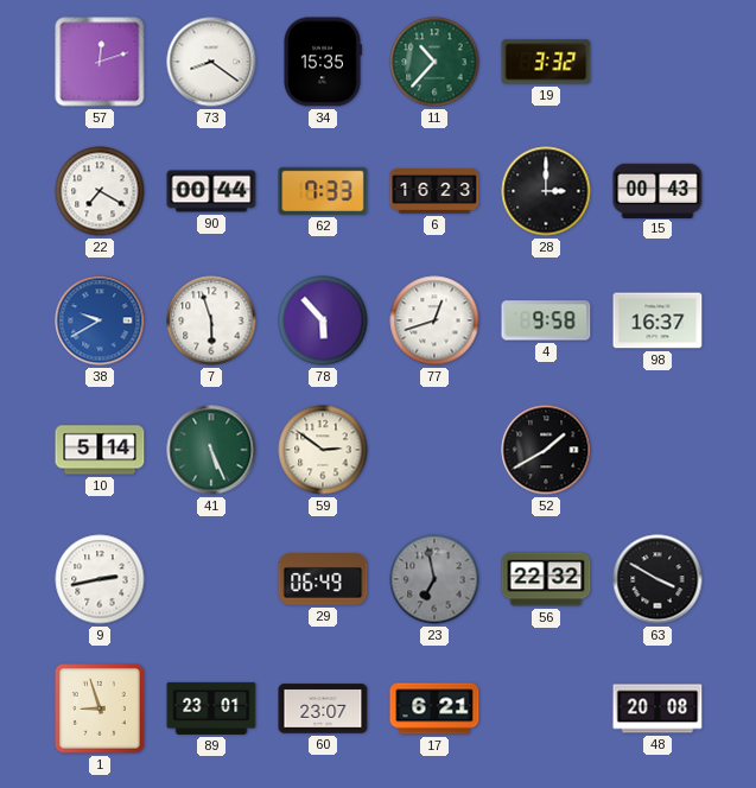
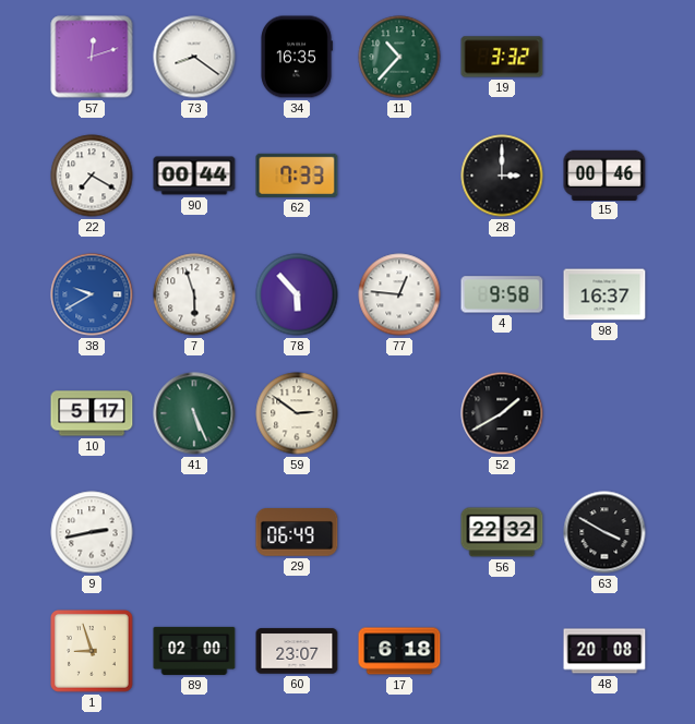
34: 15:35 -> 16:35 (297, 57)
6: 16:23 -> none (434, 191)
15: 00:43 -> 00:46 (604, 174)
77: 12:42 -> 12:46 (399, 294)
10: 5:14 -> 5:17 (92, 413)
23: 6:58 -> none (434, 579)
89: 23:01 -> 02:00 (194, 651)
17: 6:21 -> 6:18 (399, 651)
